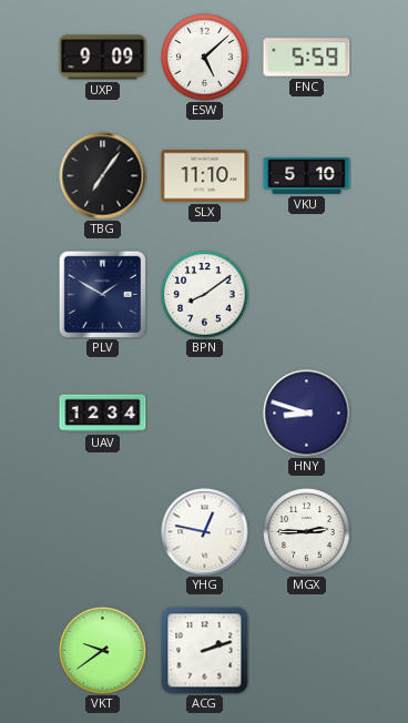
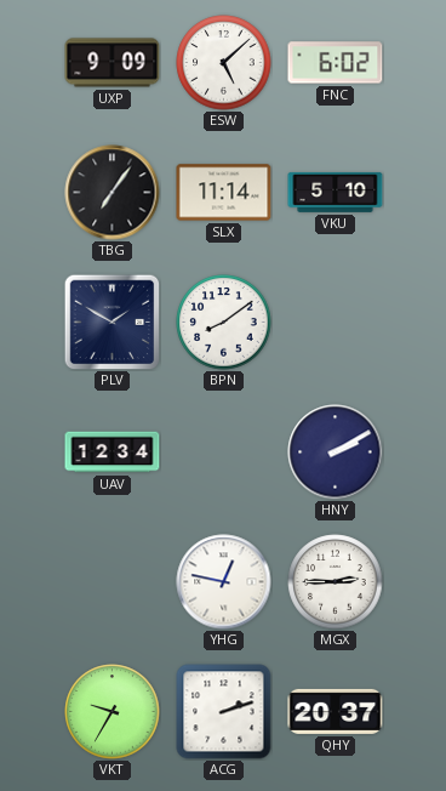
FNC: 5:59 -> 6:02 (336, 63)
SLX: 11:10 -> 11:14 (224, 193)
HNY: 8:48 -> 2:10 (336, 453)
VKT: 9:39 -> 9:35 (113, 712)
QHY: none -> 20:37 (336, 711)
